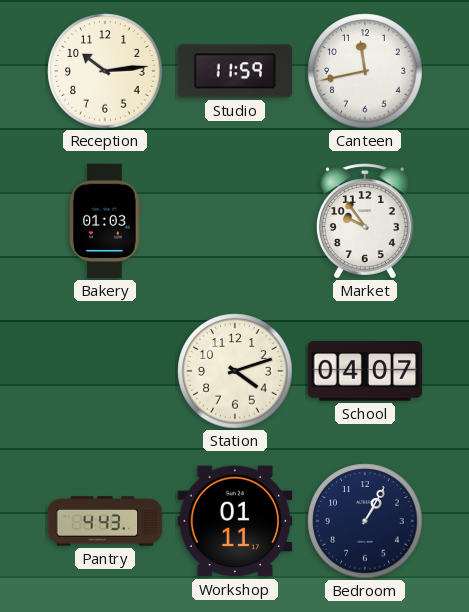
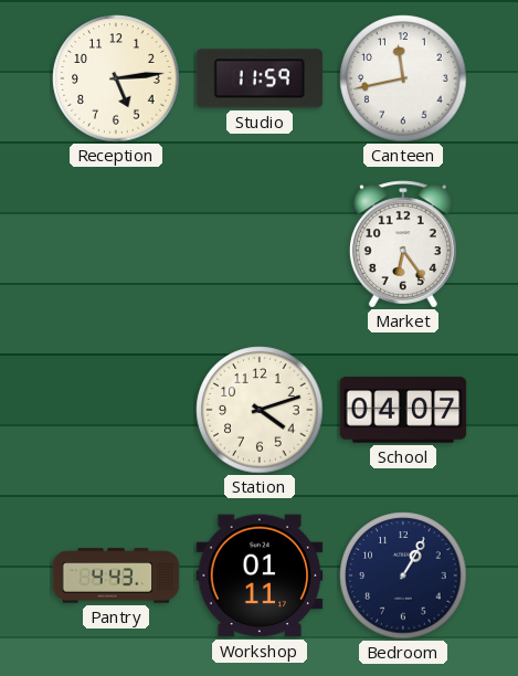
Reception: 10:14 -> 5:14 (116, 78)
Bakery: 01:03 -> none (105, 221)
Market: 9:54 -> 6:24 (403, 244)
